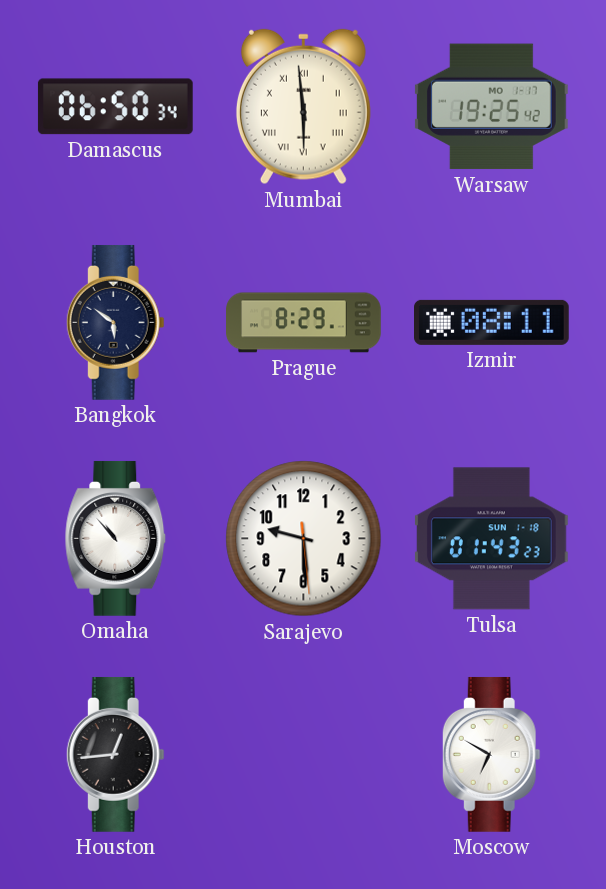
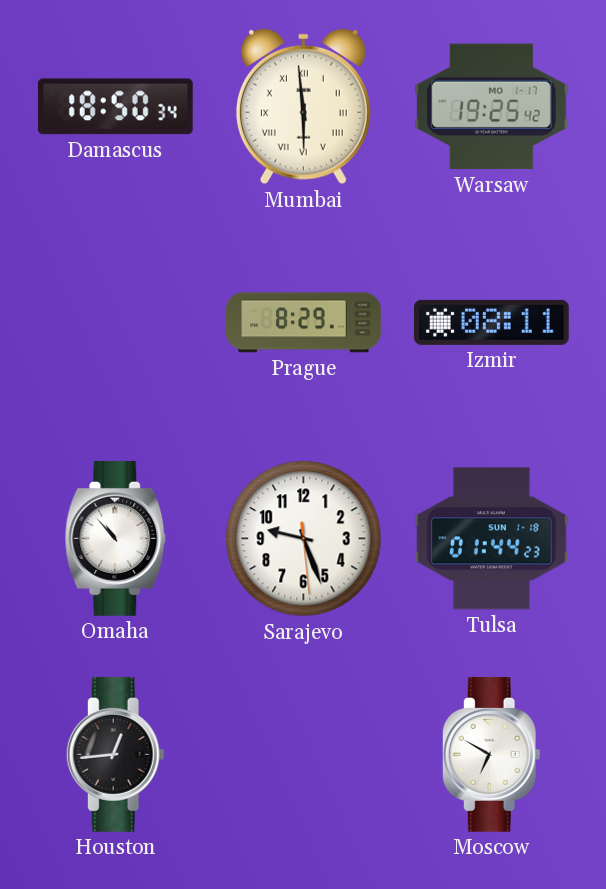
Damascus: 06:50 -> 18:50 (115, 107)
Bangkok: 5:51 -> none (115, 323)
Sarajevo: 9:29 -> 9:26 (304, 539)
Tulsa: 01:43 -> 01:44 (491, 539)
